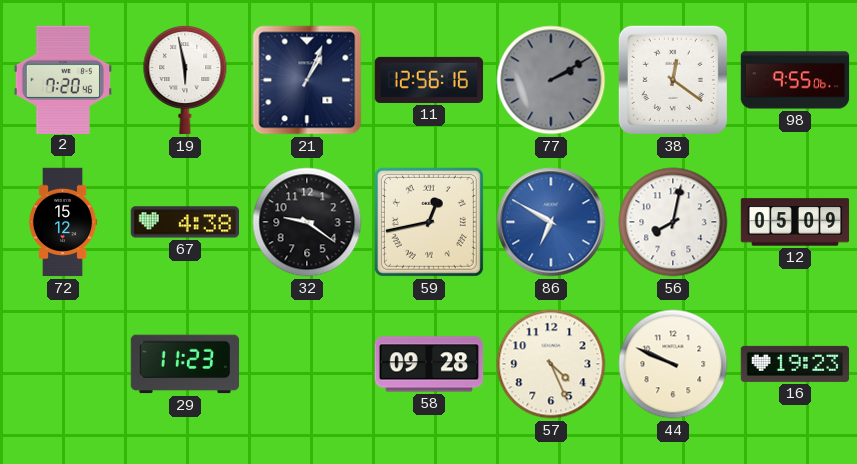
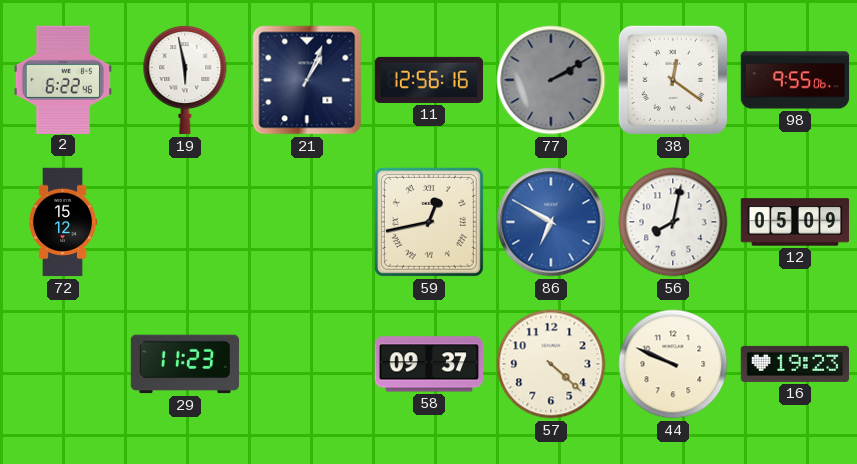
2: 7:20 -> 6:22 (62, 79)
67: 4:38 -> none (185, 222)
32: 9:21 -> none (307, 222)
58: 09:28 -> 09:37 (429, 364)
57: 4:26 -> 4:22 (551, 364)
